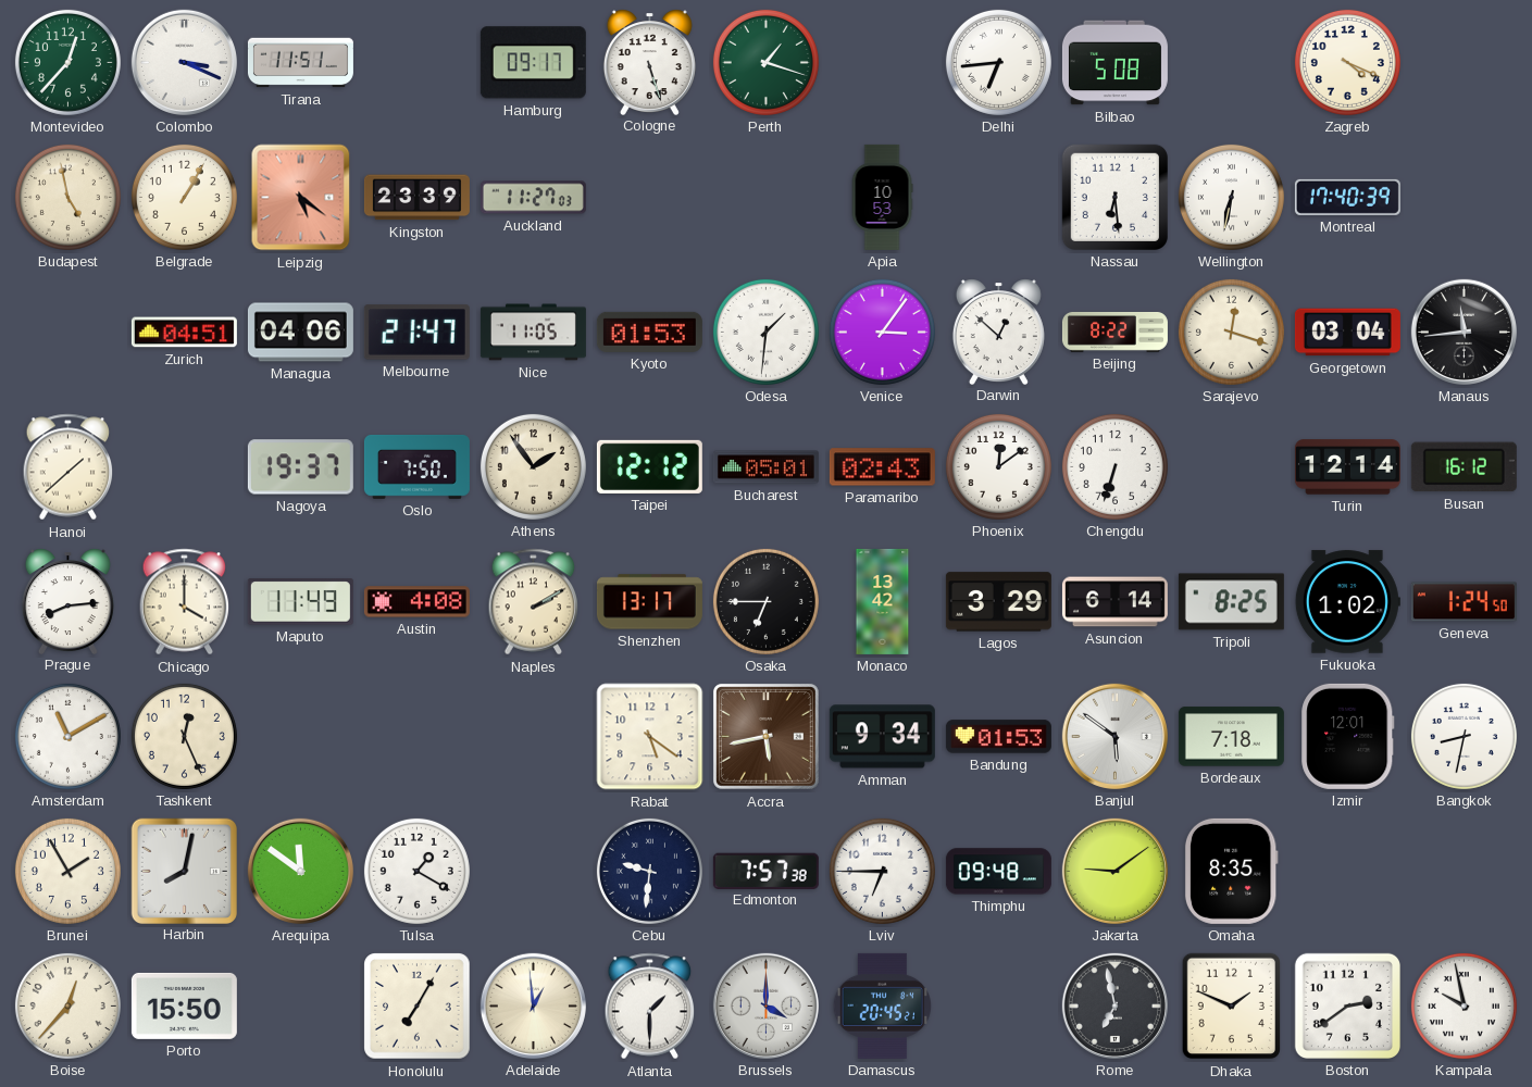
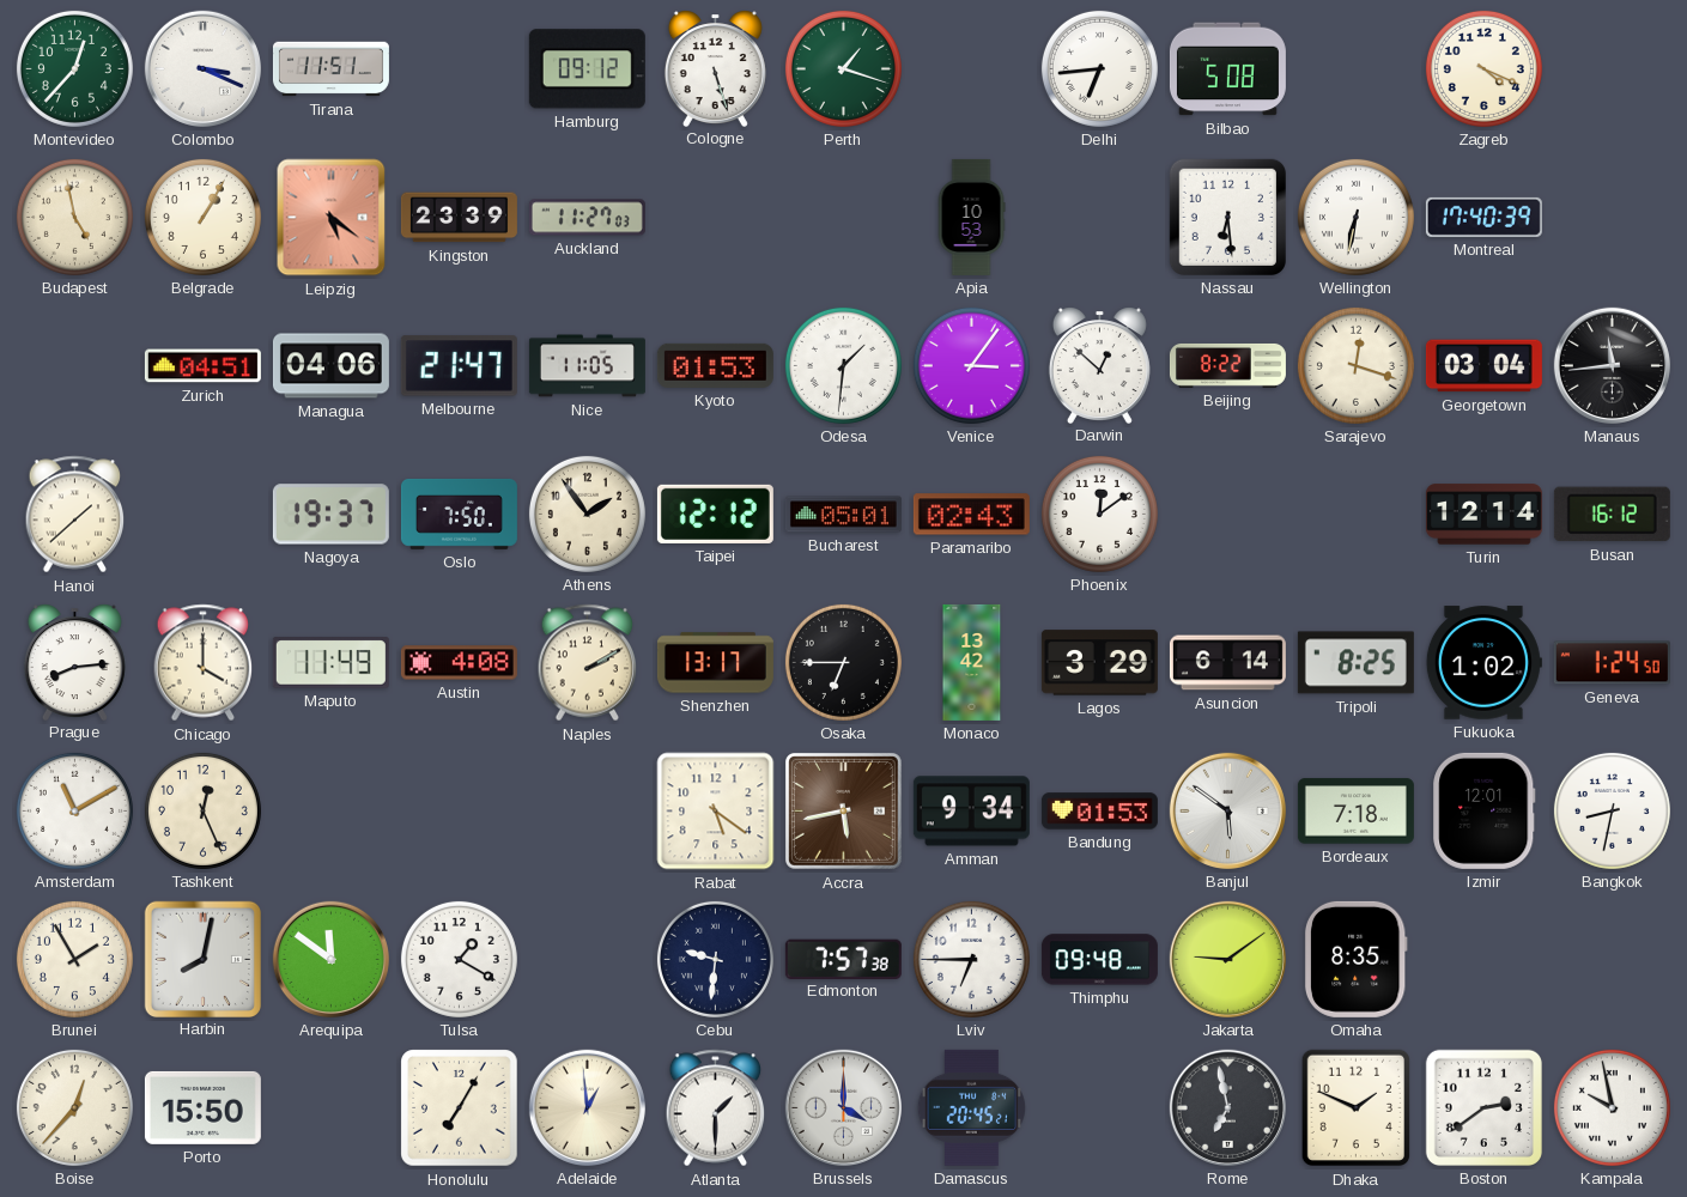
Hamburg: 09:17 -> 09:12 (587, 69)
Chengdu: 6:33 -> none (1114, 466)
